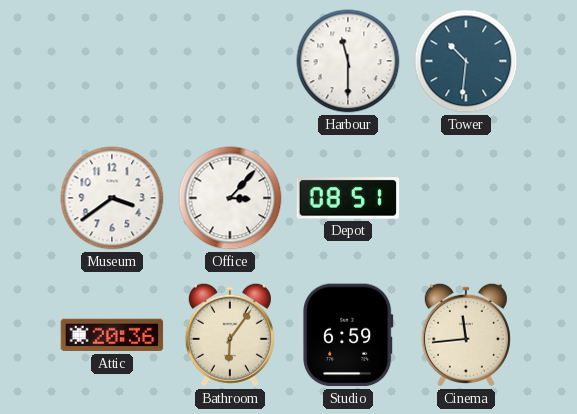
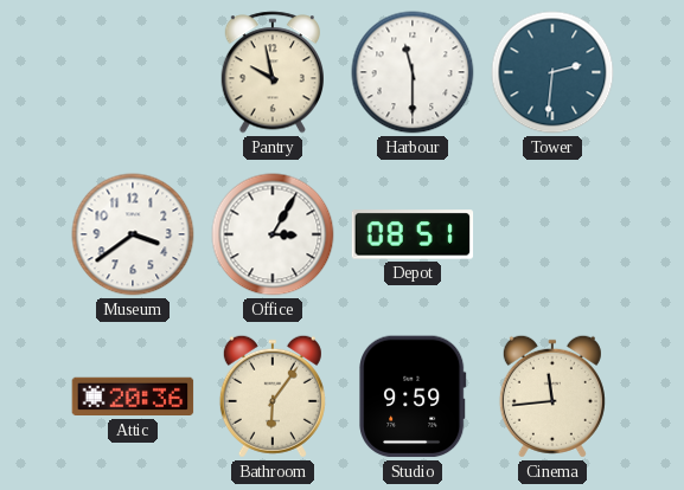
Pantry: none -> 9:58 (271, 72)
Tower: 10:31 -> 2:31 (552, 72)
Office: 3:07 -> 3:05 (273, 234)
Studio: 6:59 -> 9:59 (413, 396)
